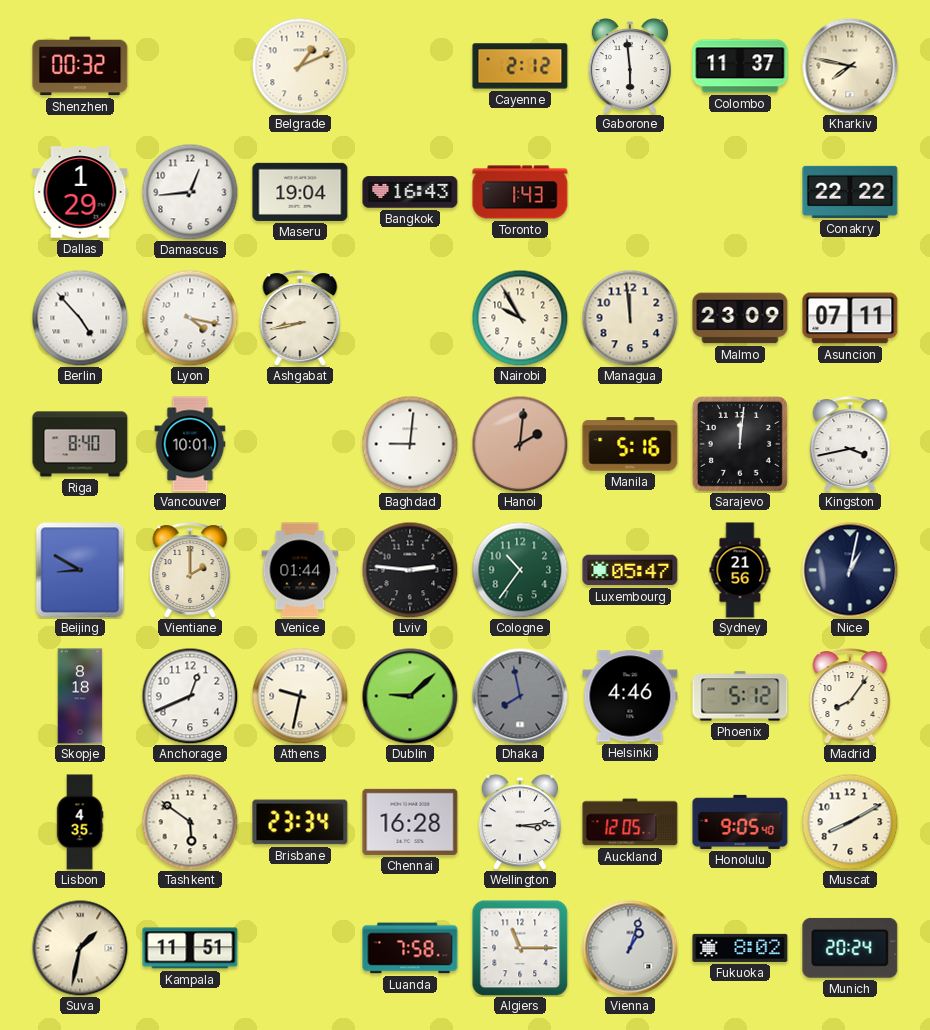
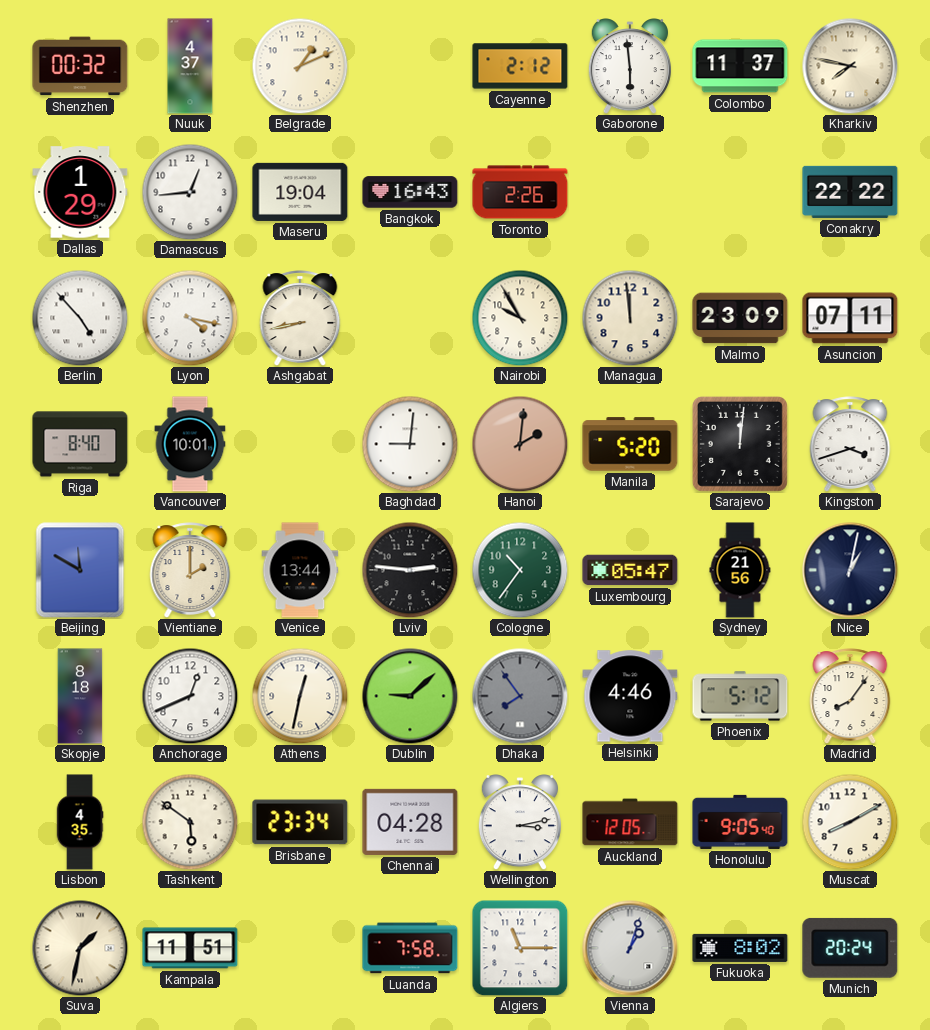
Nuuk: none -> 4:37 (190, 66)
Toronto: 1:43 -> 2:26 (520, 192)
Manila: 5:16 -> 5:20 (630, 444)
Kingston: 3:43 -> 3:42 (850, 444)
Beijing: 8:50 -> 11:50 (80, 570)
Venice: 01:44 -> 13:44 (300, 570)
Athens: 9:32 -> 12:32 (300, 696)
Dhaka: 7:58 -> 7:54 (520, 696)
Chennai: 16:28 -> 04:28 (410, 822)
Wellington: 3:14 -> 3:13 (520, 822)
